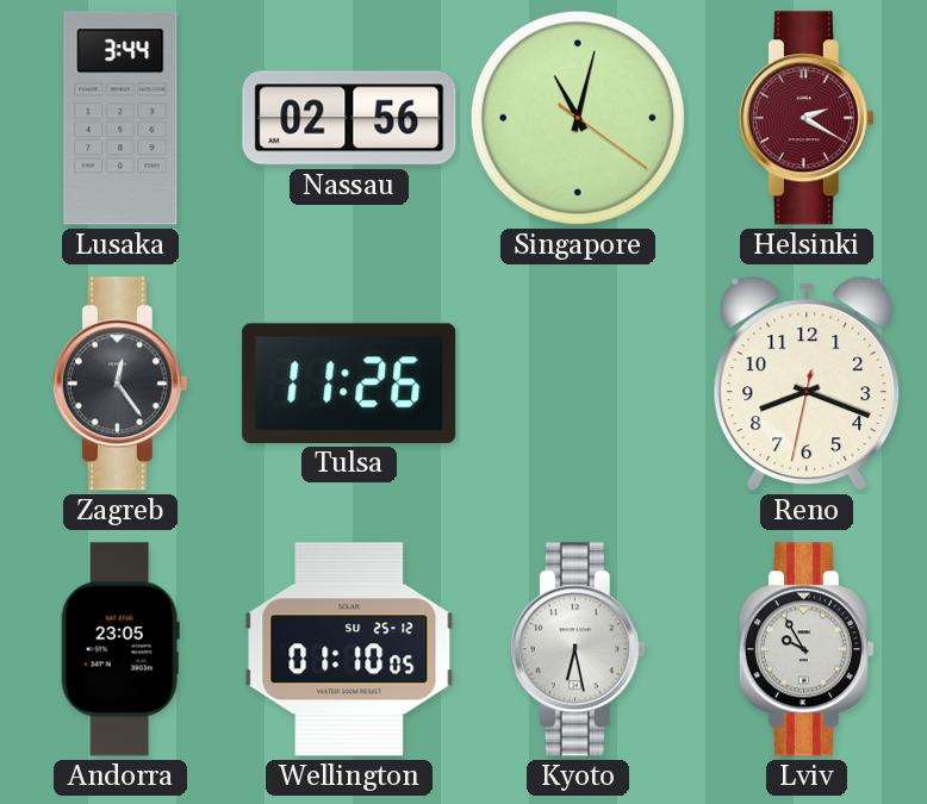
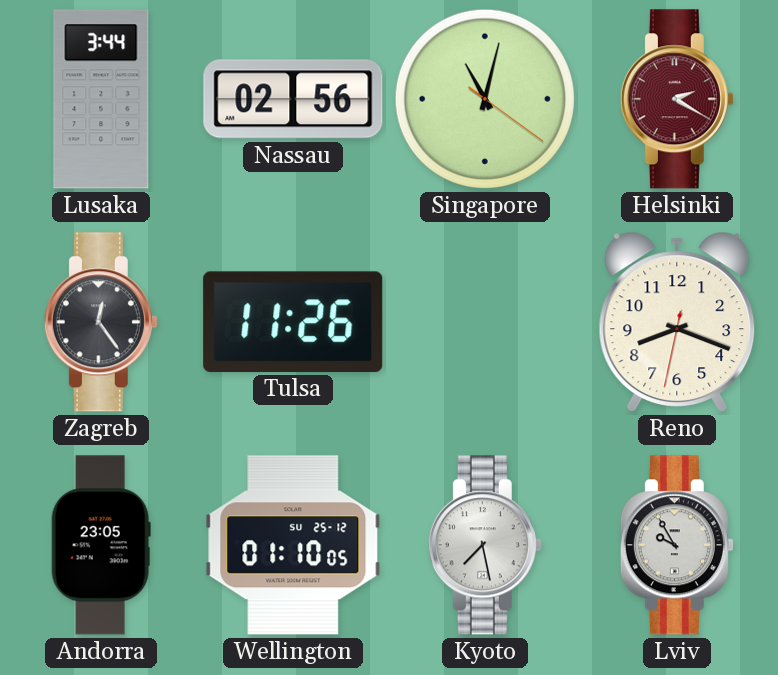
Kyoto: 6:28 -> 7:28 (485, 545)
